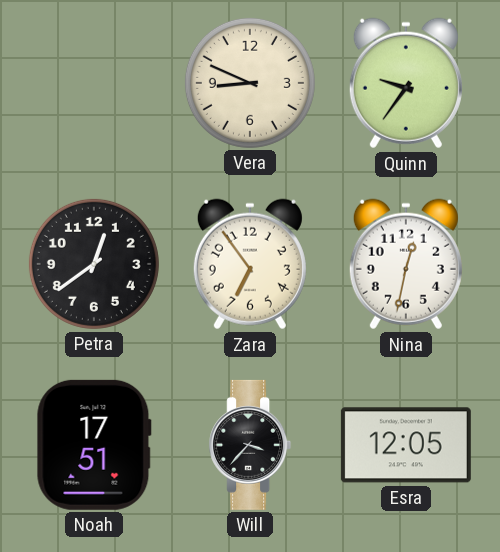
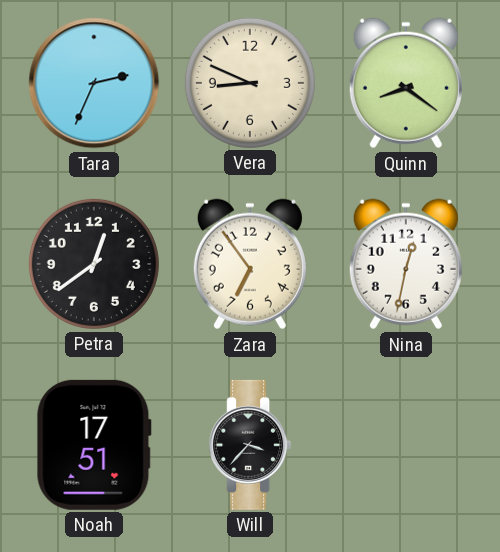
Tara: none -> 2:34 (94, 83)
Quinn: 9:36 -> 8:21 (406, 83)
Esra: 12:05 -> none (406, 445)
